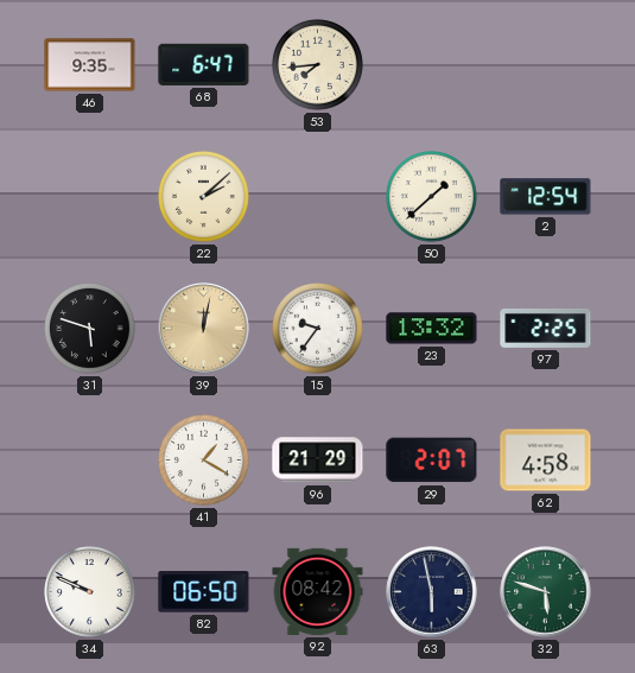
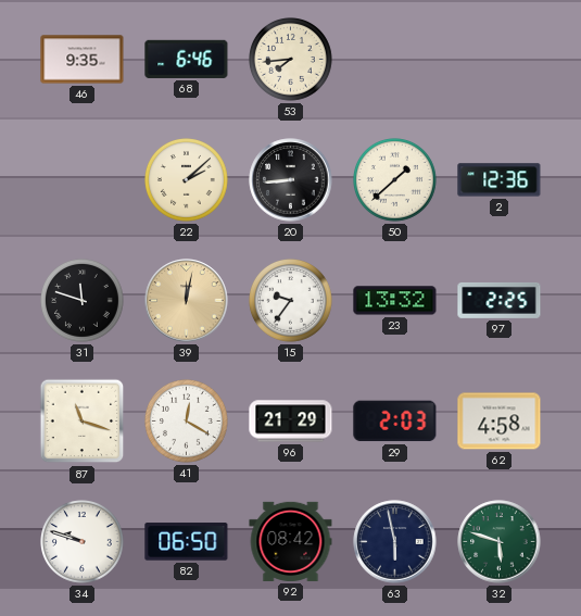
68: 6:47 -> 6:46 (187, 59)
20: none -> 8:44 (291, 180)
2: 12:54 -> 12:36 (500, 180)
31: 5:48 -> 11:48 (83, 301)
87: none -> 11:18 (83, 422)
41: 1:20 -> 12:20 (187, 422)
29: 2:07 -> 2:03 (395, 422)
34: 9:49 -> 9:48 (83, 542)
